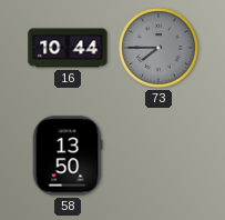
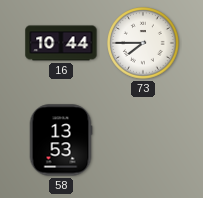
73 dial: grey -> white (143, 43)
58: 13:50 -> 13:53 (61, 140)
